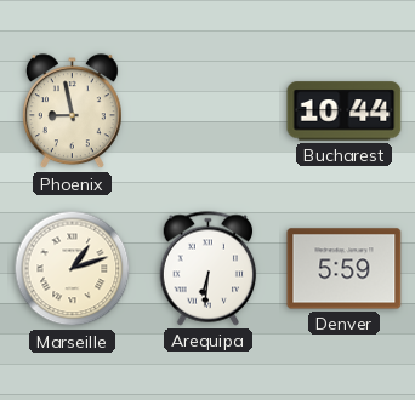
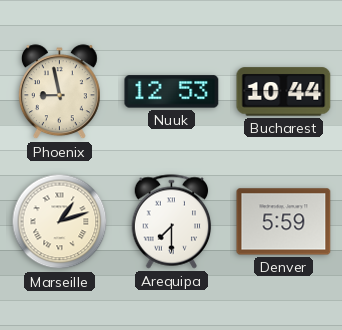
Nuuk: none -> 12:53 (172, 92)
Arequipa: 6:31 -> 7:30 (172, 222)
